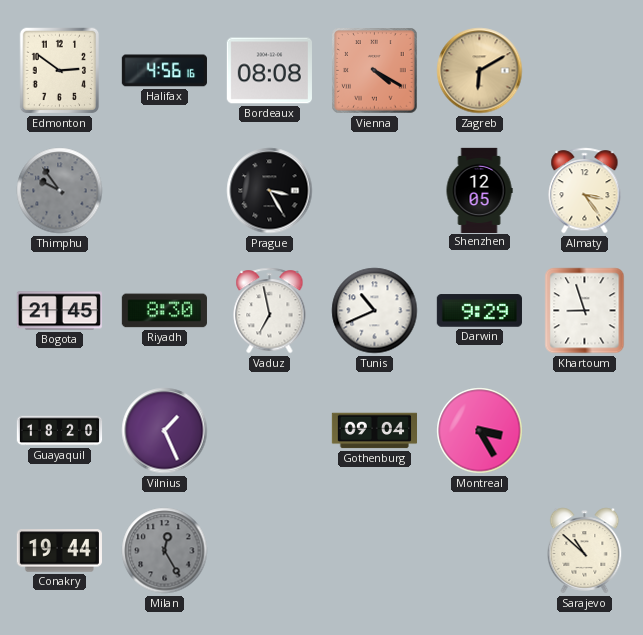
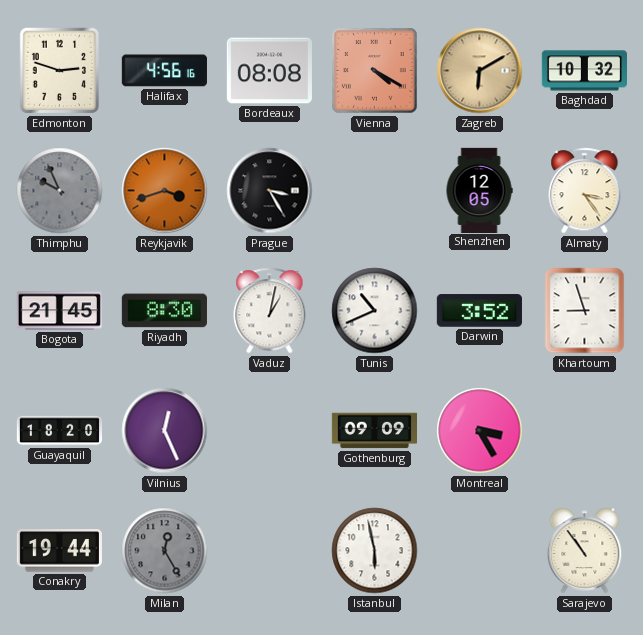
Edmonton: 2:51 -> 2:48 (60, 71)
Baghdad: none -> 10:32 (584, 71)
Thimphu: 9:54 -> 9:56 (60, 191)
Reykjavik: none -> 3:42 (165, 191)
Vaduz: 6:58 -> 1:02 (270, 311)
Darwin: 9:29 -> 3:52 (479, 311)
Vilnius: 1:26 -> 12:26 (165, 431)
Gothenburg: 09:04 -> 09:09 (374, 431)
Istanbul: none -> 5:58 (375, 551)
Sarajevo: 10:52 -> 10:54 (585, 551)
